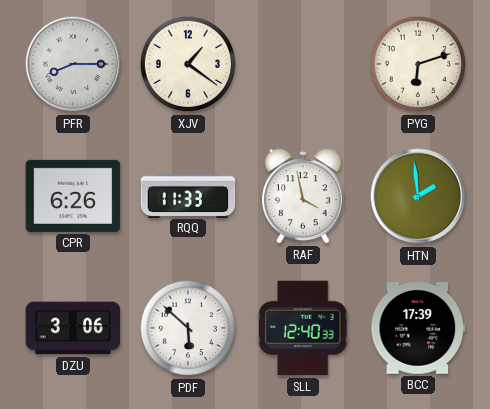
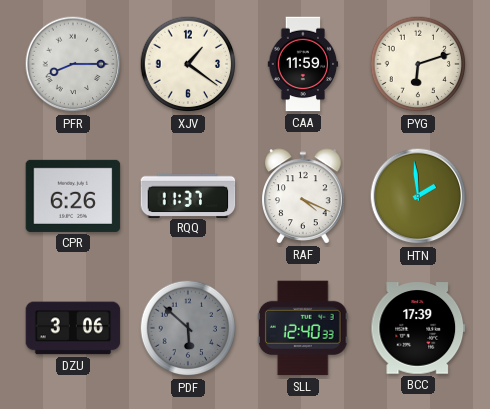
CAA: none -> 11:59 (303, 64)
RQQ: 11:33 -> 11:37 (188, 195)
RAF: 3:58 -> 4:19 (303, 196)
PDF dial: white -> grey (188, 328)
